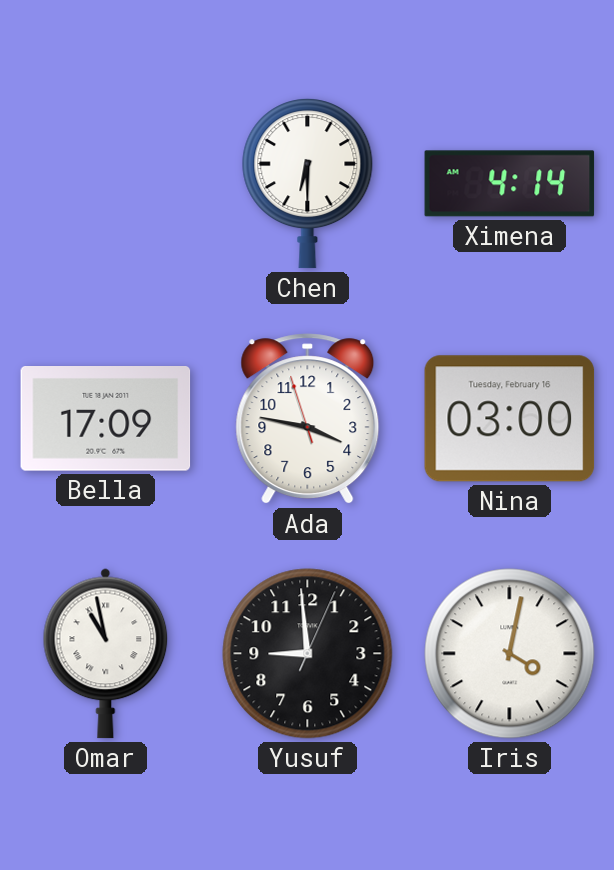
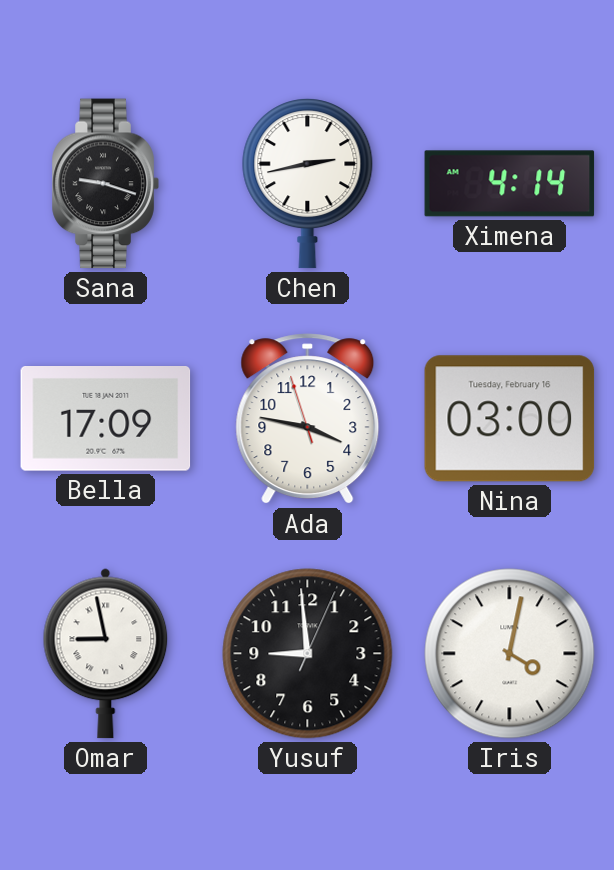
Sana: none -> 9:18 (105, 184)
Chen: 6:30 -> 2:43 (308, 184)
Omar: 10:58 -> 8:58 (106, 654)
